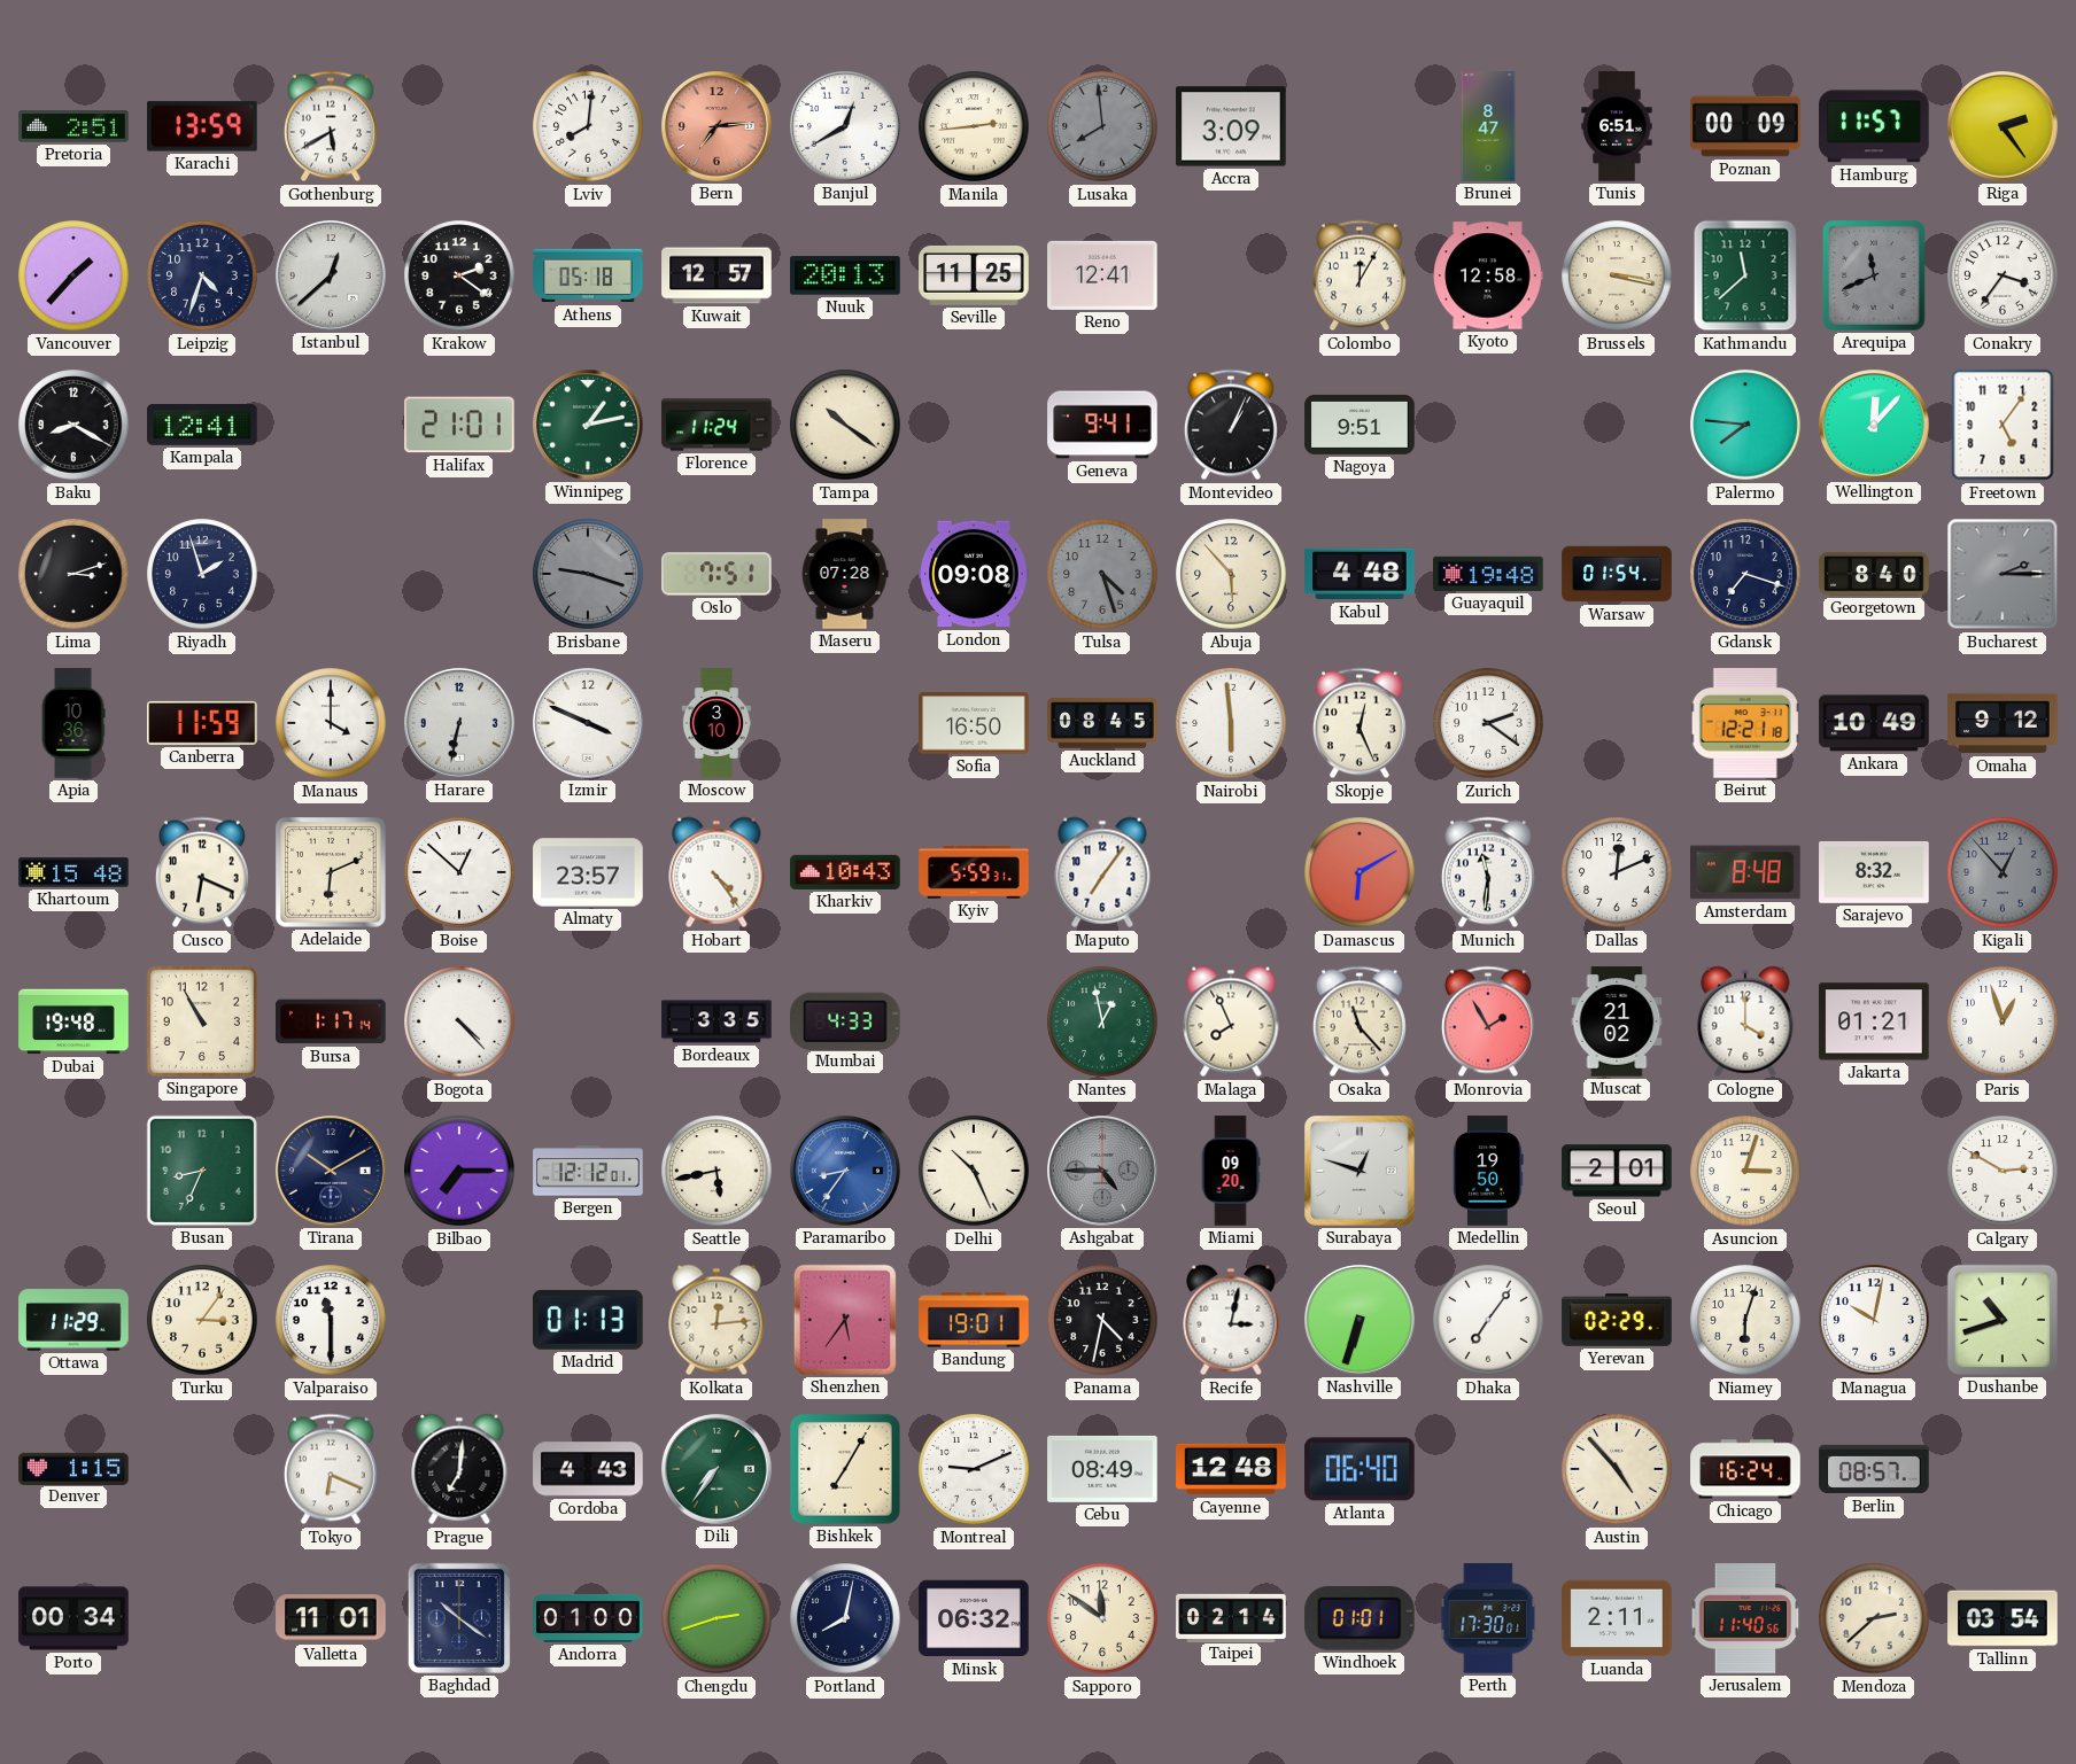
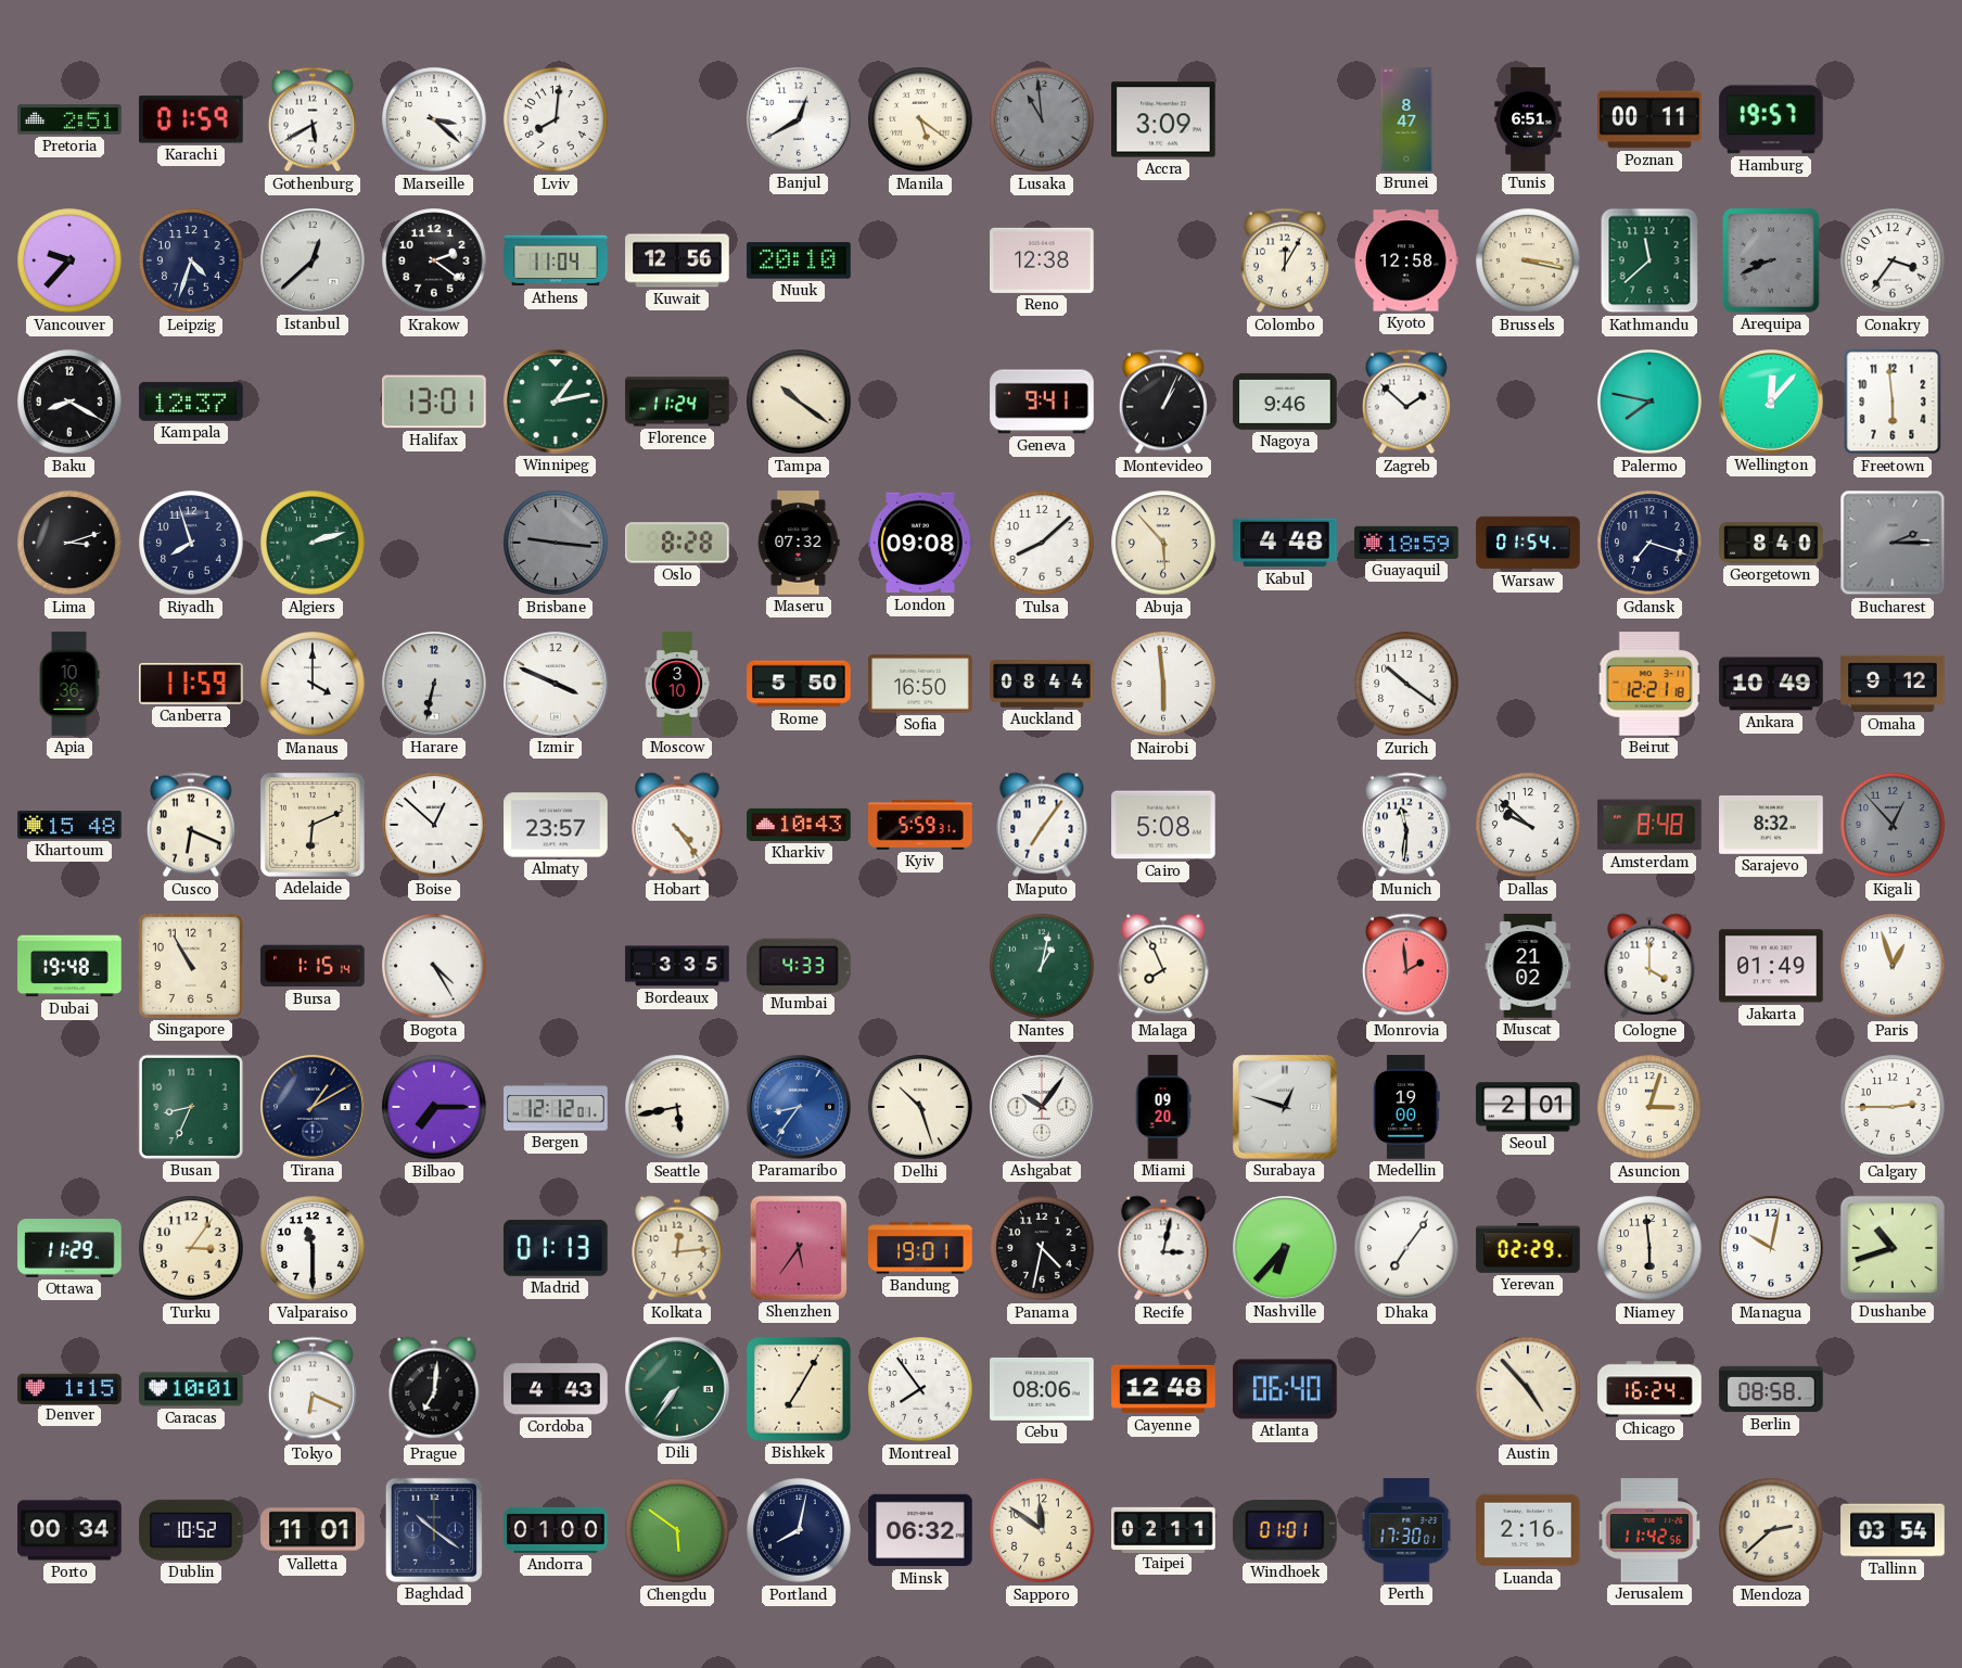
Karachi: 13:59 -> 01:59 (191, 119)
Marseille: none -> 3:22 (434, 119)
Bern: 7:14 -> none (718, 127)
Manila: 2:44 -> 5:21 (920, 119)
Lusaka: 7:59 -> 10:59 (1042, 119)
Poznan: 00:09 -> 00:11 (1649, 119)
Hamburg: 11:57 -> 19:57 (1771, 119)
Riga: 2:24 -> none (2004, 127)
Vancouver: 1:37 -> 9:37 (69, 260)
Athens: 05:18 -> 11:04 (556, 260)
Kuwait: 12:57 -> 12:56 (677, 260)
Nuuk: 20:13 -> 20:10 (799, 260)
Seville: 11:25 -> none (974, 275)
Reno: 12:41 -> 12:38 (1042, 260)
Arequipa: 11:41 -> 8:41 (1771, 260)
Kampala: 12:41 -> 12:37 (191, 402)
Halifax: 21:01 -> 13:01 (434, 402)
Nagoya: 9:51 -> 9:46 (1285, 402)
Zagreb: none -> 1:52 (1406, 402)
Palermo: 7:46 -> 7:47 (1649, 402)
Freetown: 5:06 -> 5:59 (1893, 402)
Riyadh: 1:57 -> 7:57 (191, 543)
Algiers: none -> 2:12 (313, 543)
Brisbane: 9:18 -> 9:16 (556, 543)
Oslo: 7:51 -> 8:28 (678, 543)
Maseru: 07:28 -> 07:32 (799, 543)
Tulsa: 4:27 -> 8:08 (1042, 543)
Tulsa dial: grey -> white (1042, 543)
Guayaquil: 19:48 -> 18:59 (1406, 543)
Rome: none -> 5:50 (799, 684)
Auckland: 08:45 -> 08:44 (1042, 684)
Skopje: 12:26 -> none (1360, 723)
Zurich: 2:21 -> 10:21 (1406, 684)
Cairo: none -> 5:08 (1163, 825)
Damascus: 6:10 -> none (1360, 872)
Dallas: 12:11 -> 9:52 (1528, 825)
Bursa: 1:17 -> 1:15 (313, 966)
Bogota: 4:23 -> 4:25 (434, 966)
Nantes: 12:58 -> 1:02 (1042, 966)
Osaka: 11:23 -> none (1360, 1021)
Monrovia: 1:55 -> 1:59 (1406, 966)
Jakarta: 01:21 -> 01:49 (1771, 966)
Tirana: 10:10 -> 1:10 (314, 1108)
Delhi: 10:26 -> 10:27 (920, 1107)
Ashgabat: 4:45 -> 10:06 (1043, 1108)
Ashgabat dial: grey -> white (1043, 1108)
Medellin: 19:50 -> 19:00 (1406, 1107)
Calgary: 2:50 -> 2:45 (1893, 1107)
Nashville: 6:33 -> 6:37 (1286, 1249)
Niamey: 6:03 -> 5:59 (1649, 1248)
Caracas: none -> 10:01 (191, 1389)
Montreal: 9:11 -> 7:54 (920, 1389)
Cebu: 08:49 -> 08:06 (1042, 1389)
Berlin: 08:57 -> 08:58 (1771, 1389)
Dublin: none -> 10:52 (191, 1530)
Chengdu: 2:42 -> 5:51 (677, 1530)
Taipei: 02:14 -> 02:11 (1163, 1529)
Luanda: 2:11 -> 2:16 (1528, 1530)
Jerusalem: 11:40 -> 11:42 (1649, 1530)
